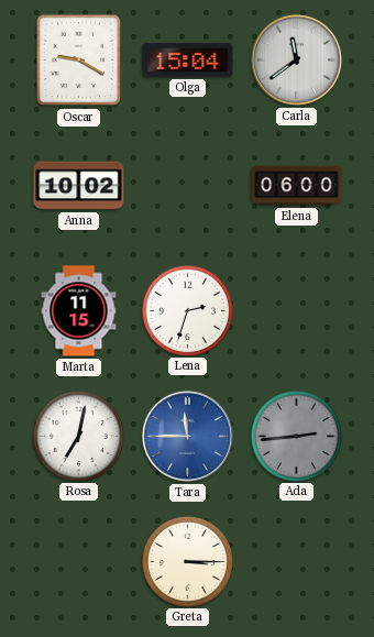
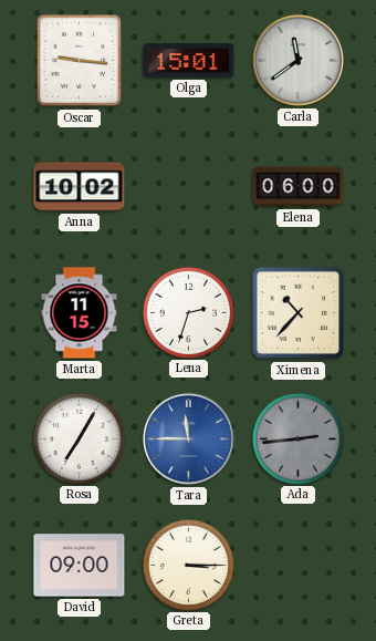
Oscar: 9:20 -> 9:16 (80, 61)
Olga: 15:04 -> 15:01 (189, 61)
Ximena: none -> 10:37 (299, 313)
Rosa: 7:02 -> 7:05 (79, 438)
David: none -> 09:00 (80, 566)
